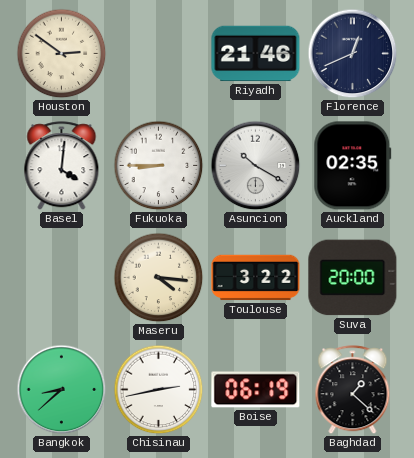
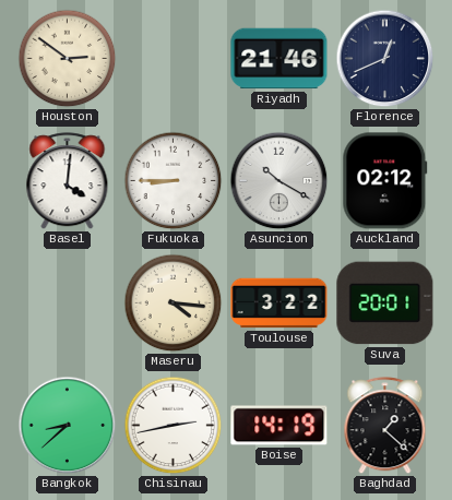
Auckland: 02:35 -> 02:12 (385, 181)
Suva: 20:00 -> 20:01 (385, 303)
Boise: 06:19 -> 14:19 (279, 426)
